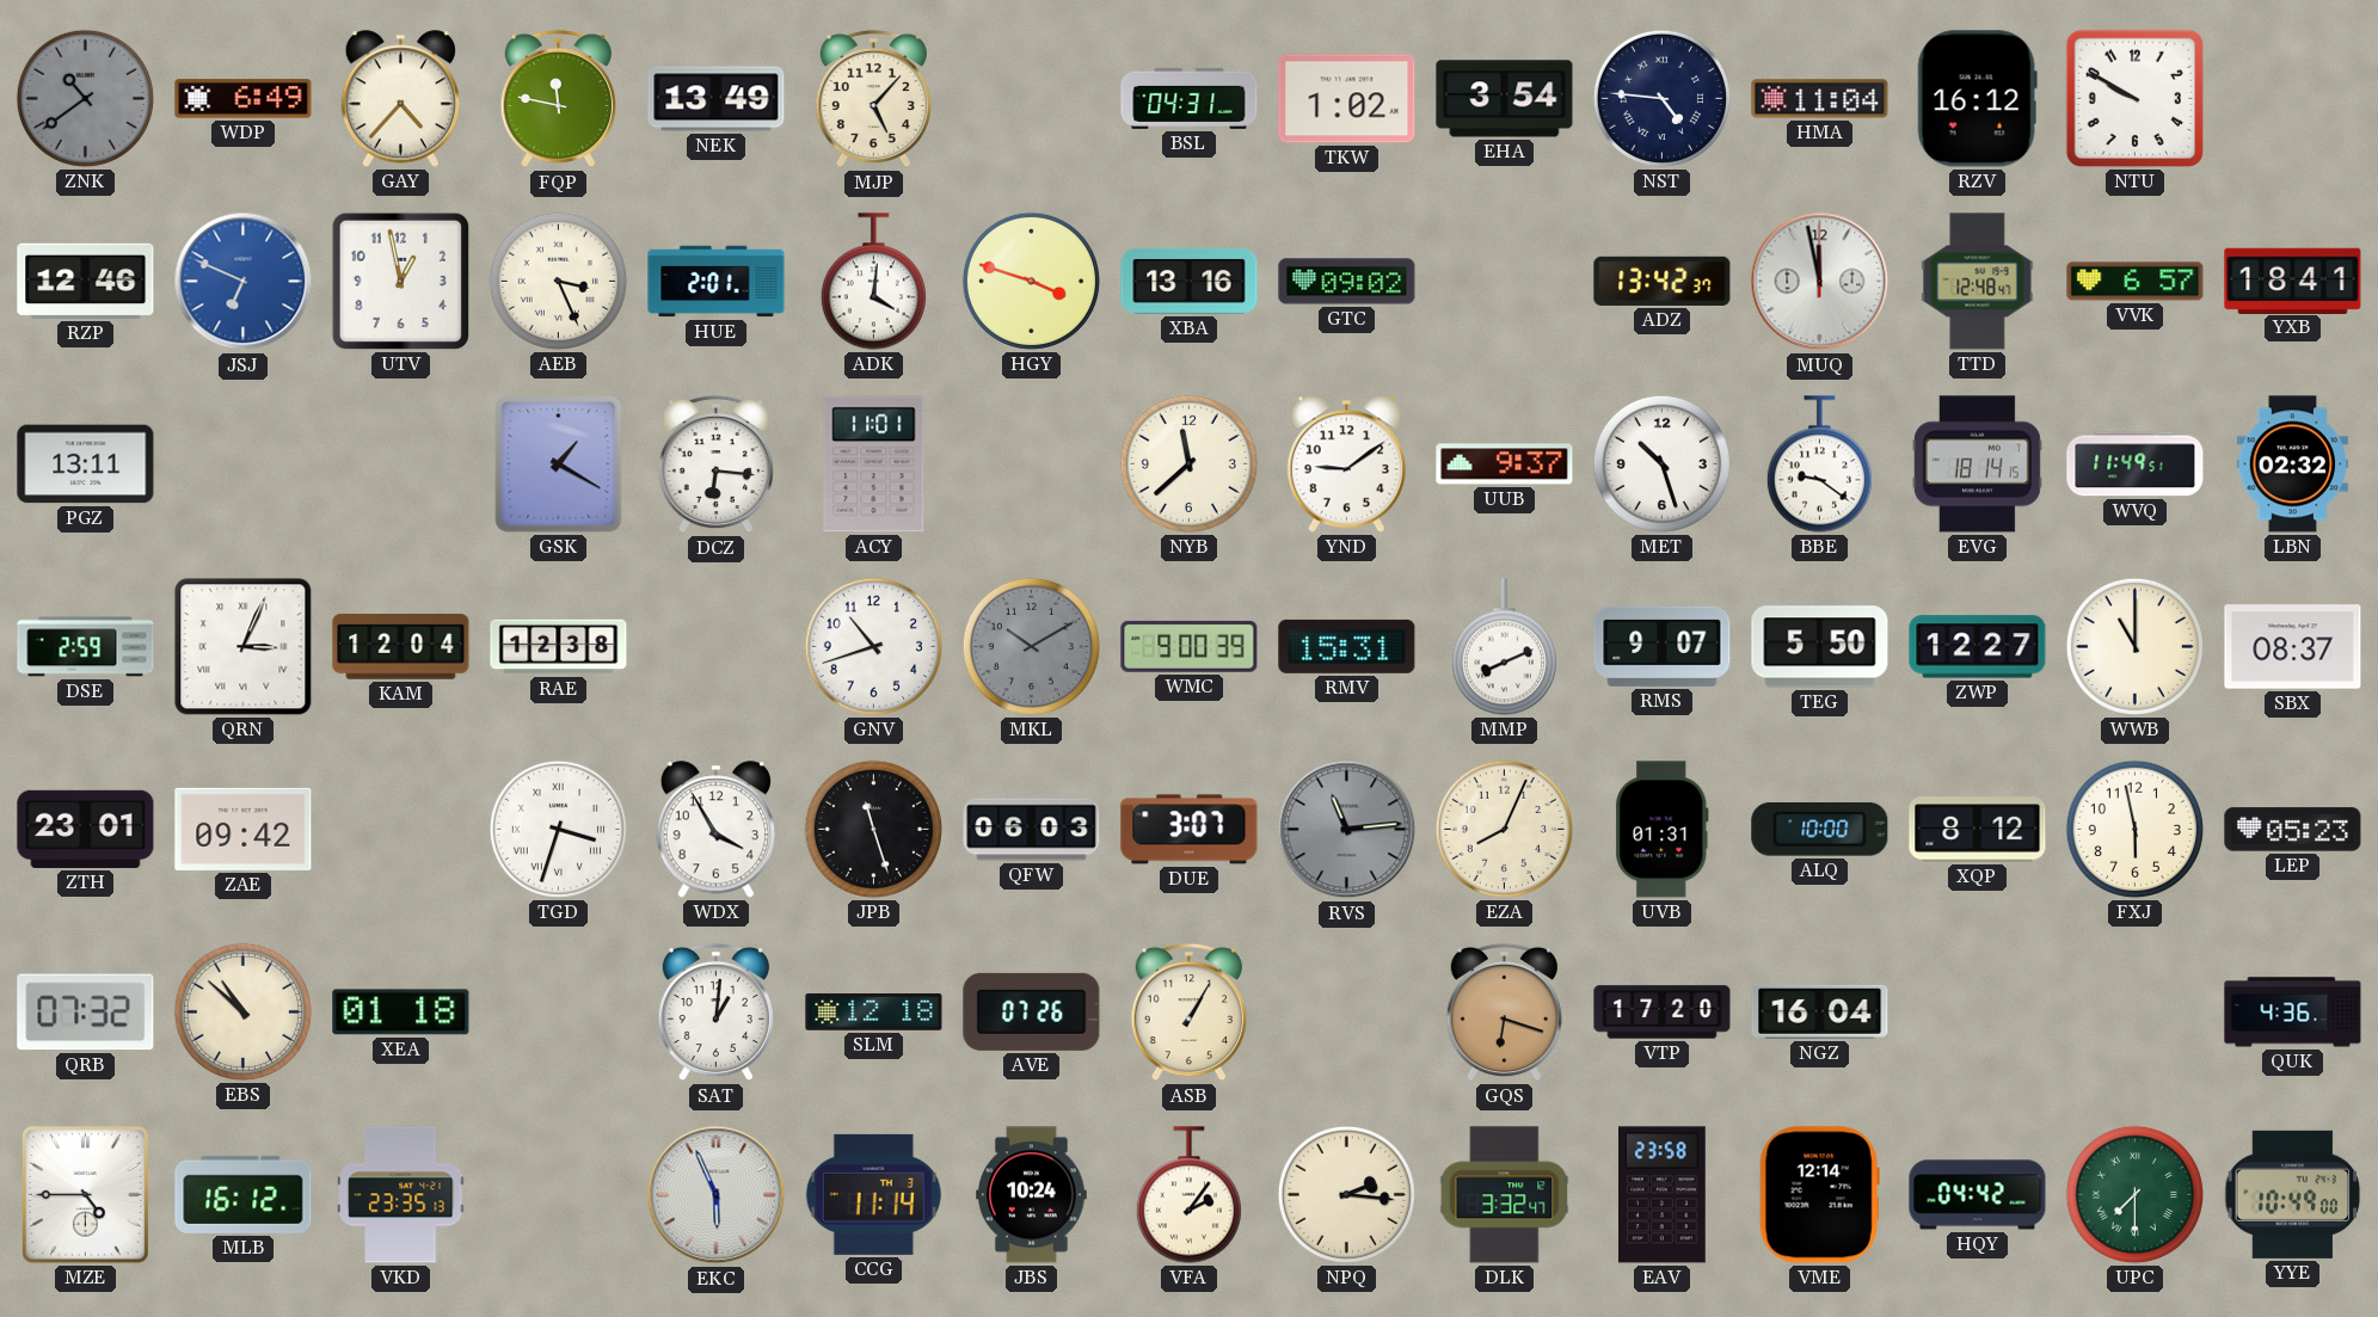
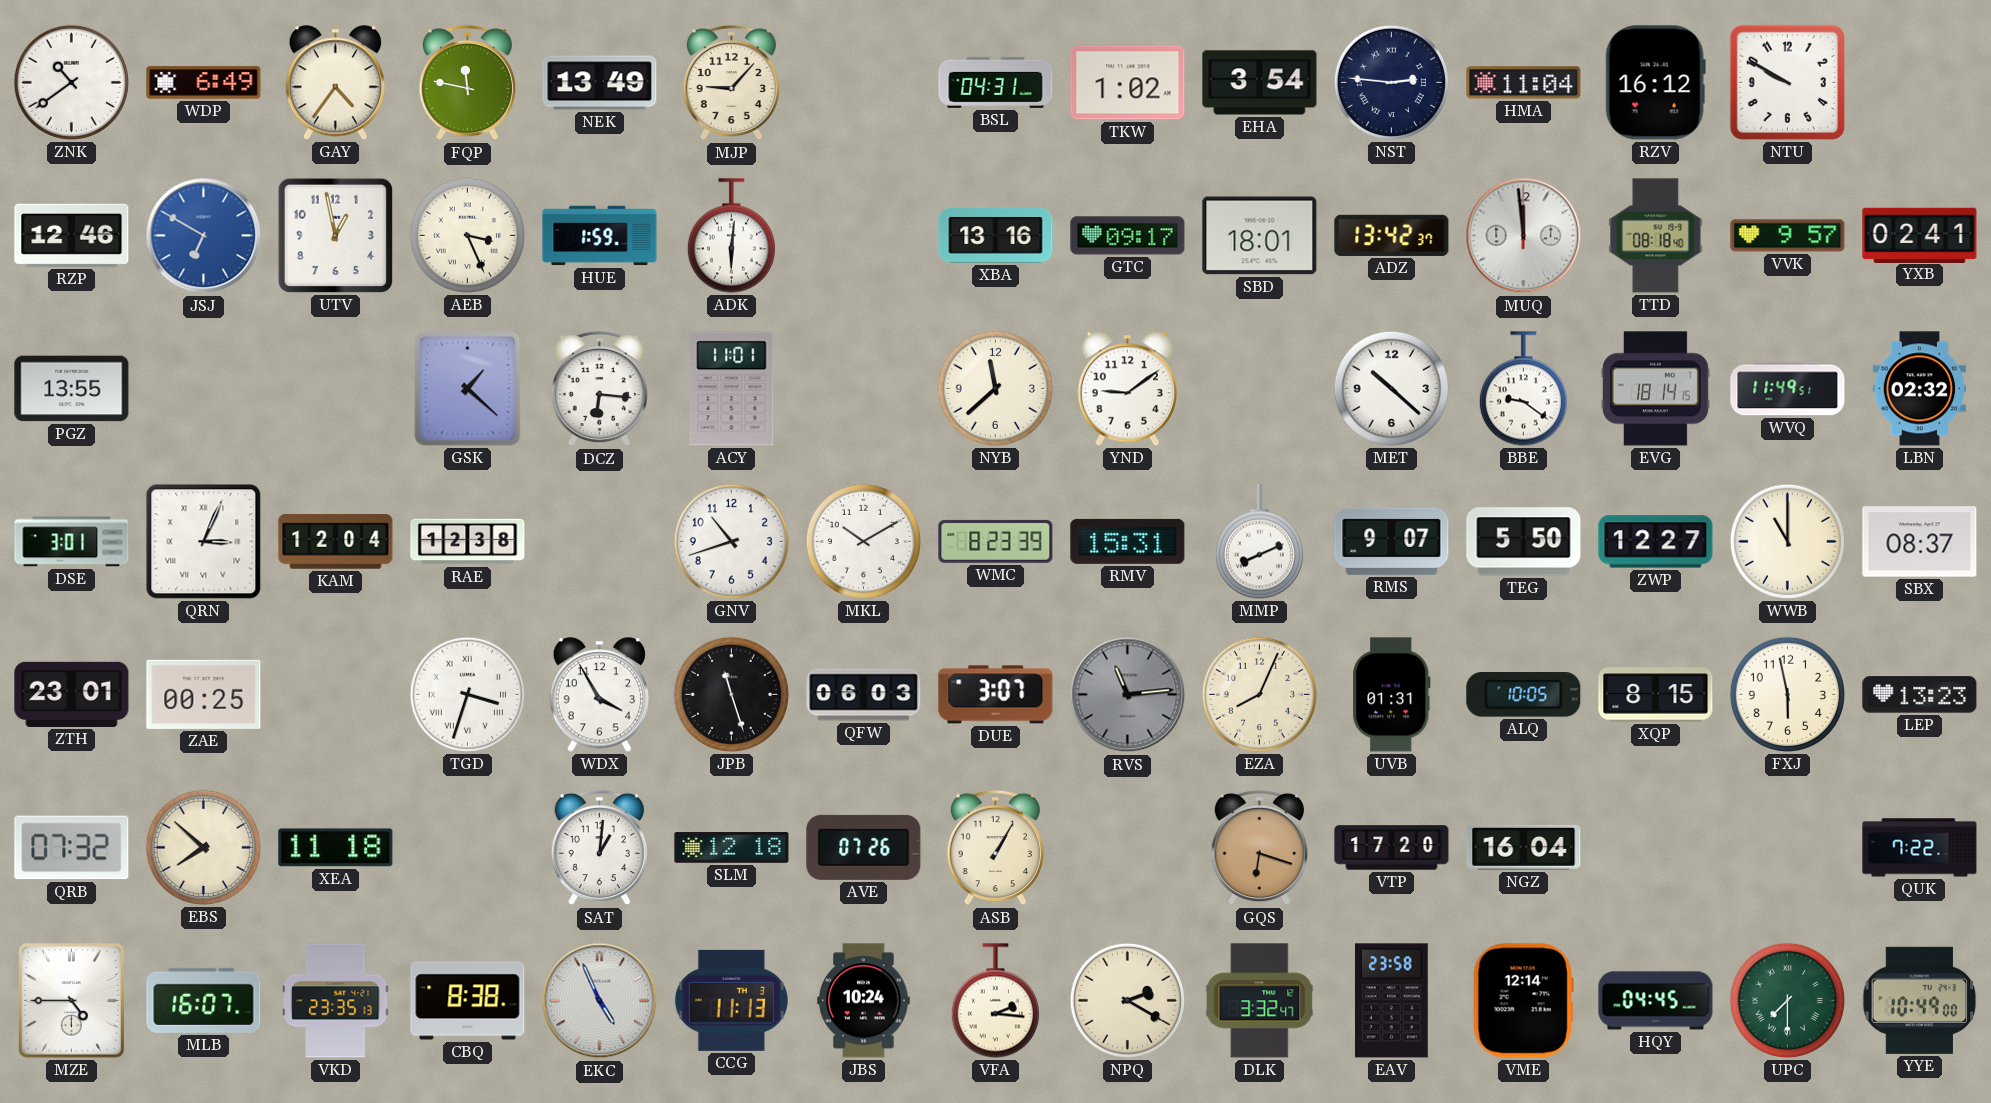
ZNK dial: grey -> white (71, 82)
GAY: 4:37 -> 4:36 (335, 83)
MJP: 5:07 -> 9:07 (731, 83)
NST: 4:46 -> 2:46 (1391, 82)
JSJ: 6:49 -> 6:50 (204, 236)
HUE: 2:01 -> 1:59 (600, 236)
ADK: 4:01 -> 6:01 (731, 236)
HGY: 3:48 -> none (1031, 281)
GTC: 09:02 -> 09:17 (1128, 236)
SBD: none -> 18:01 (1260, 236)
MUQ: 11:58 -> 11:59 (1524, 236)
TTD: 12:48 -> 08:18 (1656, 236)
VVK: 6:57 -> 9:57 (1788, 236)
YXB: 18:41 -> 02:41 (1920, 235)
PGZ: 13:11 -> 13:55 (72, 389)
GSK: 1:20 -> 1:22 (468, 389)
UUB: 9:37 -> none (1505, 464)
MET: 10:27 -> 10:22 (1391, 388)
DSE: 2:59 -> 3:01 (72, 542)
MKL dial: grey -> white (863, 541)
WMC: 9:00 -> 8:23 (996, 541)
ZAE: 09:42 -> 00:25 (204, 694)
ALQ: 10:00 -> 10:05 (1524, 695)
XQP: 8:12 -> 8:15 (1656, 695)
LEP: 05:23 -> 13:23 (1920, 695)
EBS: 10:52 -> 7:52 (203, 847)
XEA: 01:18 -> 11:18 (336, 848)
QUK: 4:36 -> 7:22 (1920, 848)
MLB: 16:12 -> 16:07 (204, 1000)
CBQ: none -> 8:38 (468, 1001)
EKC: 5:56 -> 4:56 (600, 1001)
CCG: 11:14 -> 11:13 (731, 1000)
VFA: 2:06 -> 2:16 (995, 1001)
NPQ: 2:16 -> 2:20 (1127, 1000)
HQY: 04:42 -> 04:45 (1656, 1001)
